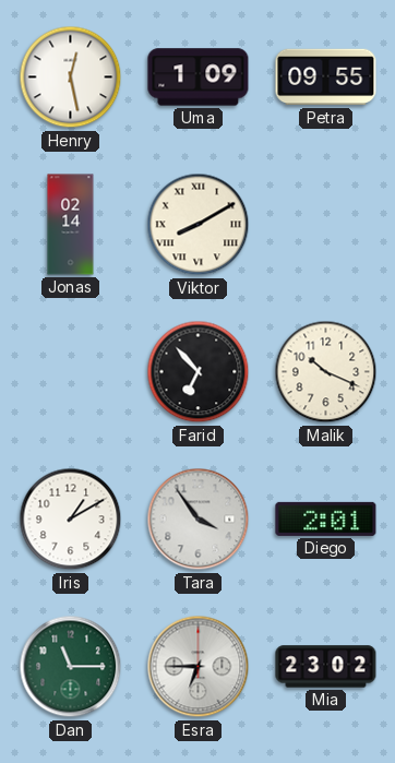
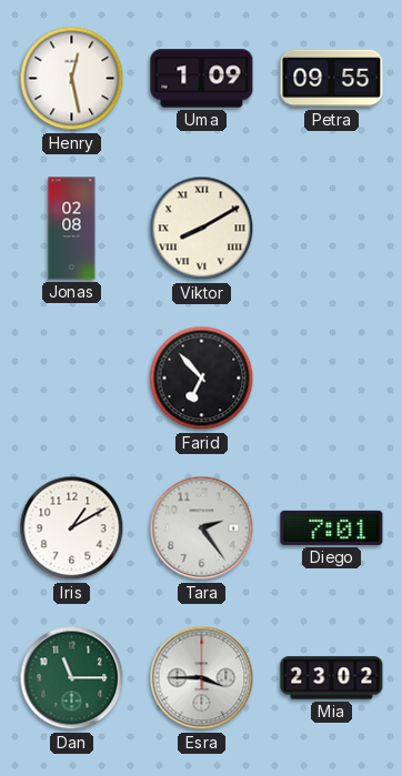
Jonas: 02:14 -> 02:08 (72, 229)
Malik: 10:19 -> none (326, 372)
Tara: 3:54 -> 2:24 (202, 528)
Diego: 2:01 -> 7:01 (332, 527)
Esra: 6:45 -> 3:45 (202, 678)
